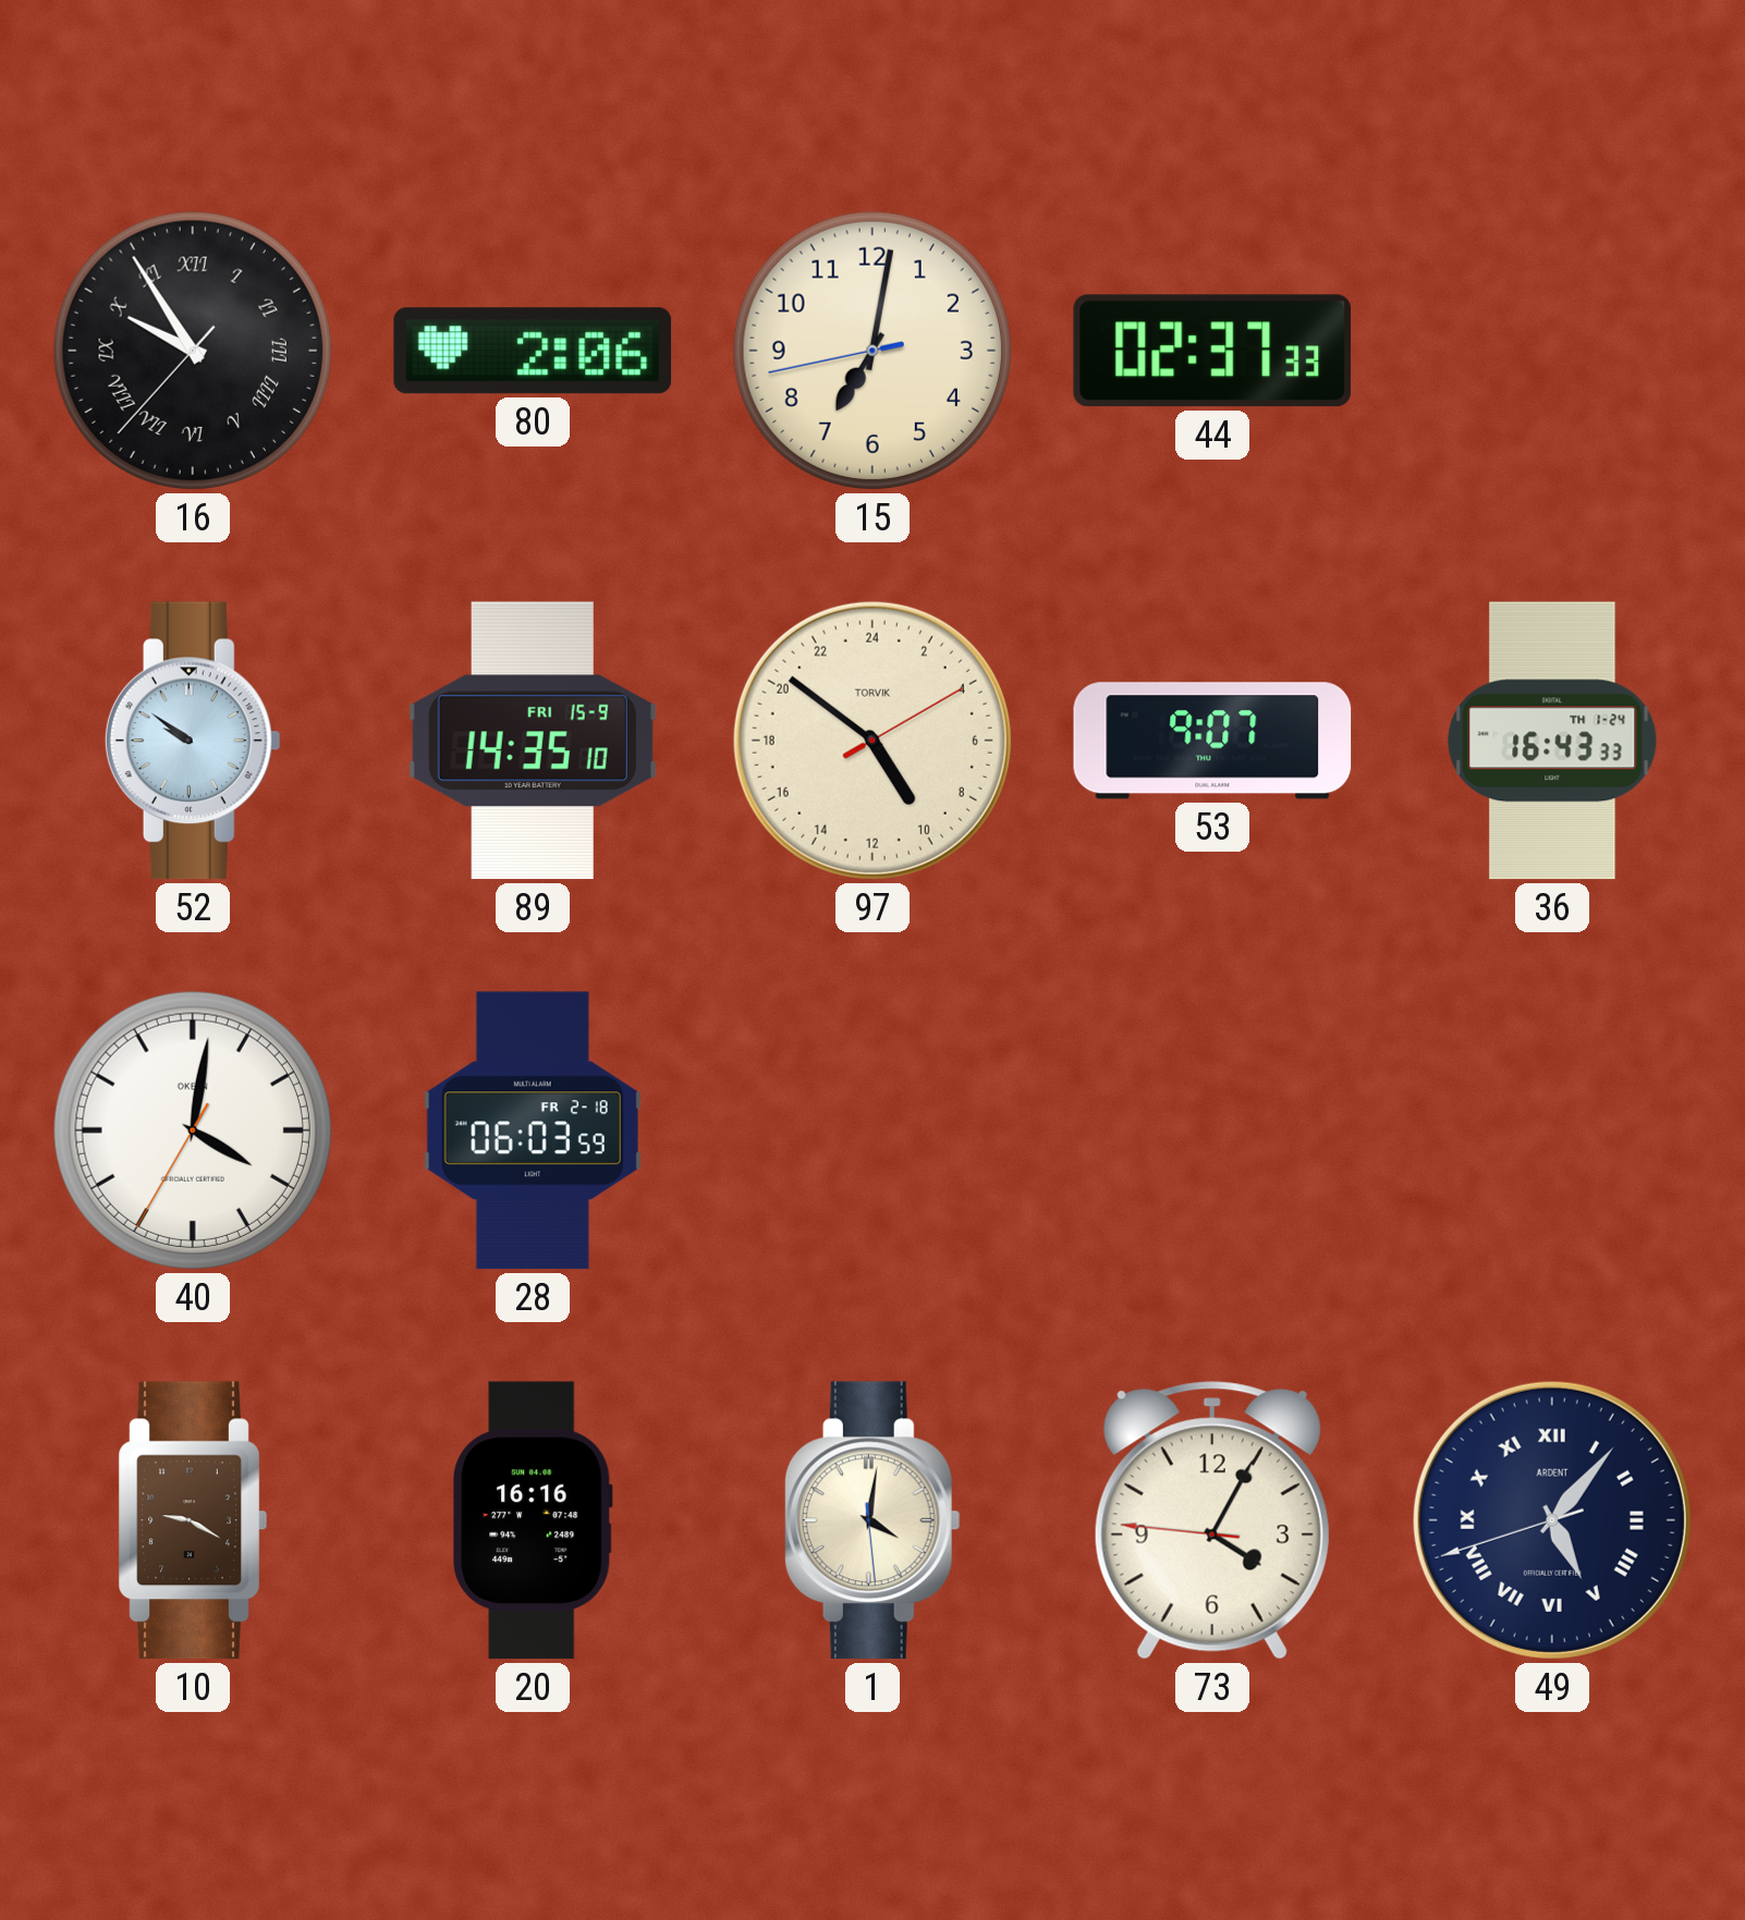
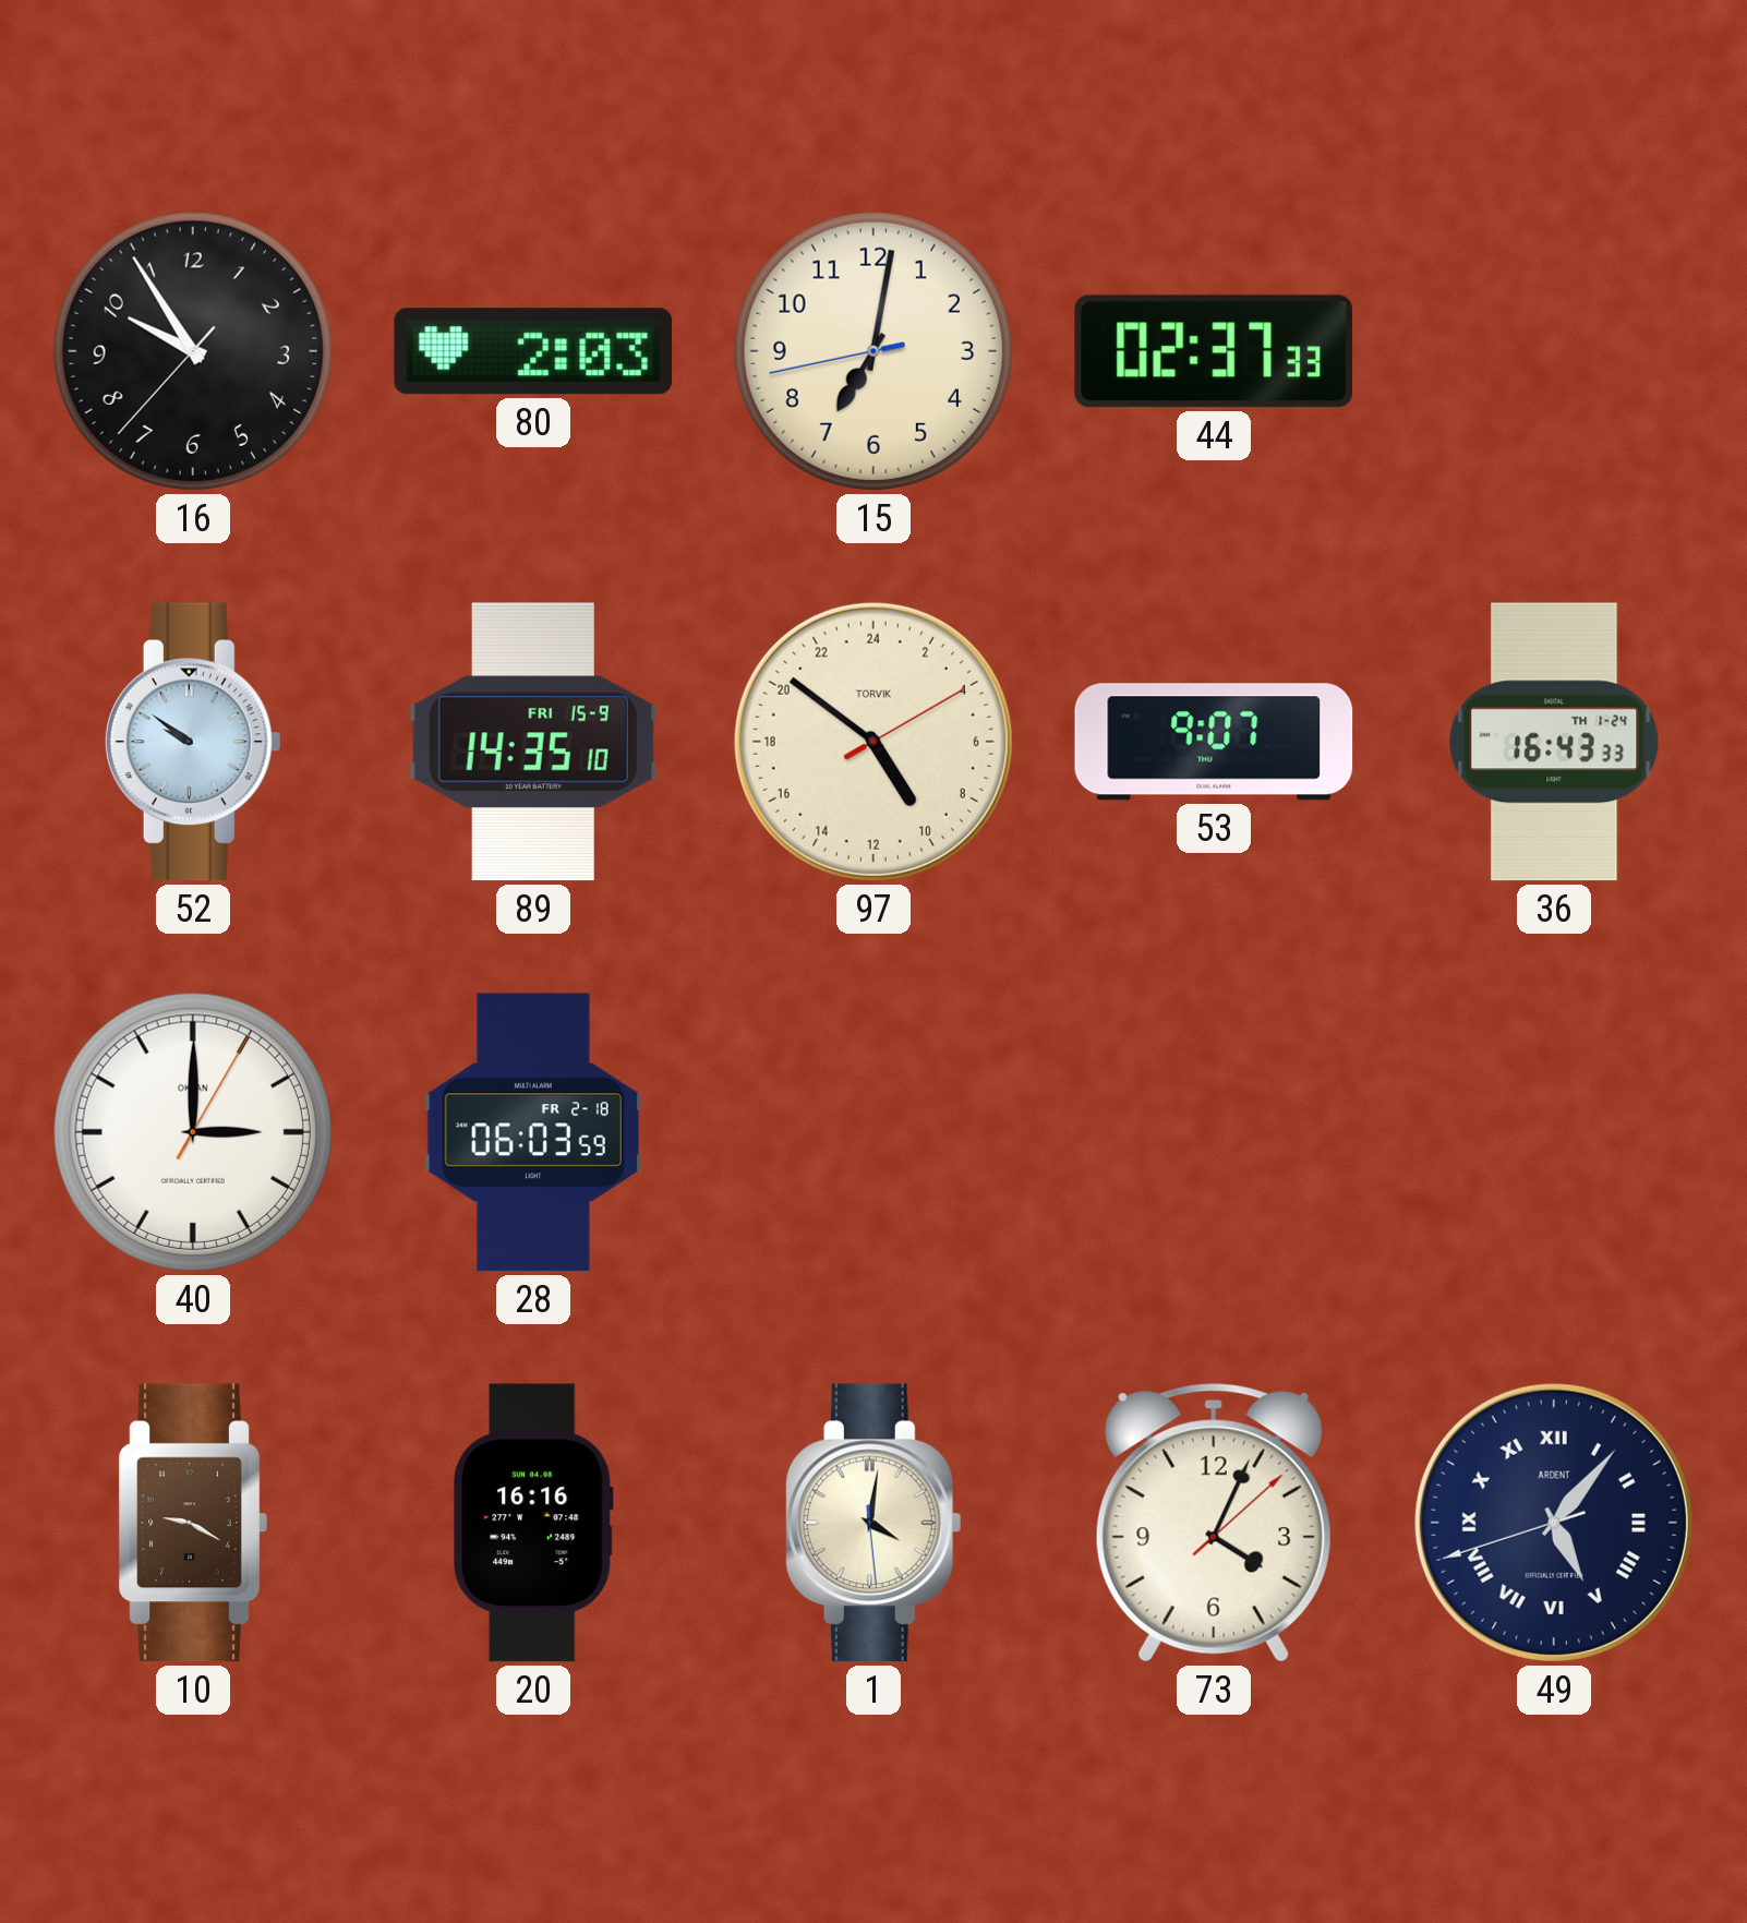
16 numerals: Roman -> Arabic (193, 351)
80: 2:06 -> 2:03 (533, 351)
40: 4:01 -> 3:00 (193, 1132)
73: 4:04:46 -> 4:04:08 (1214, 1523)
